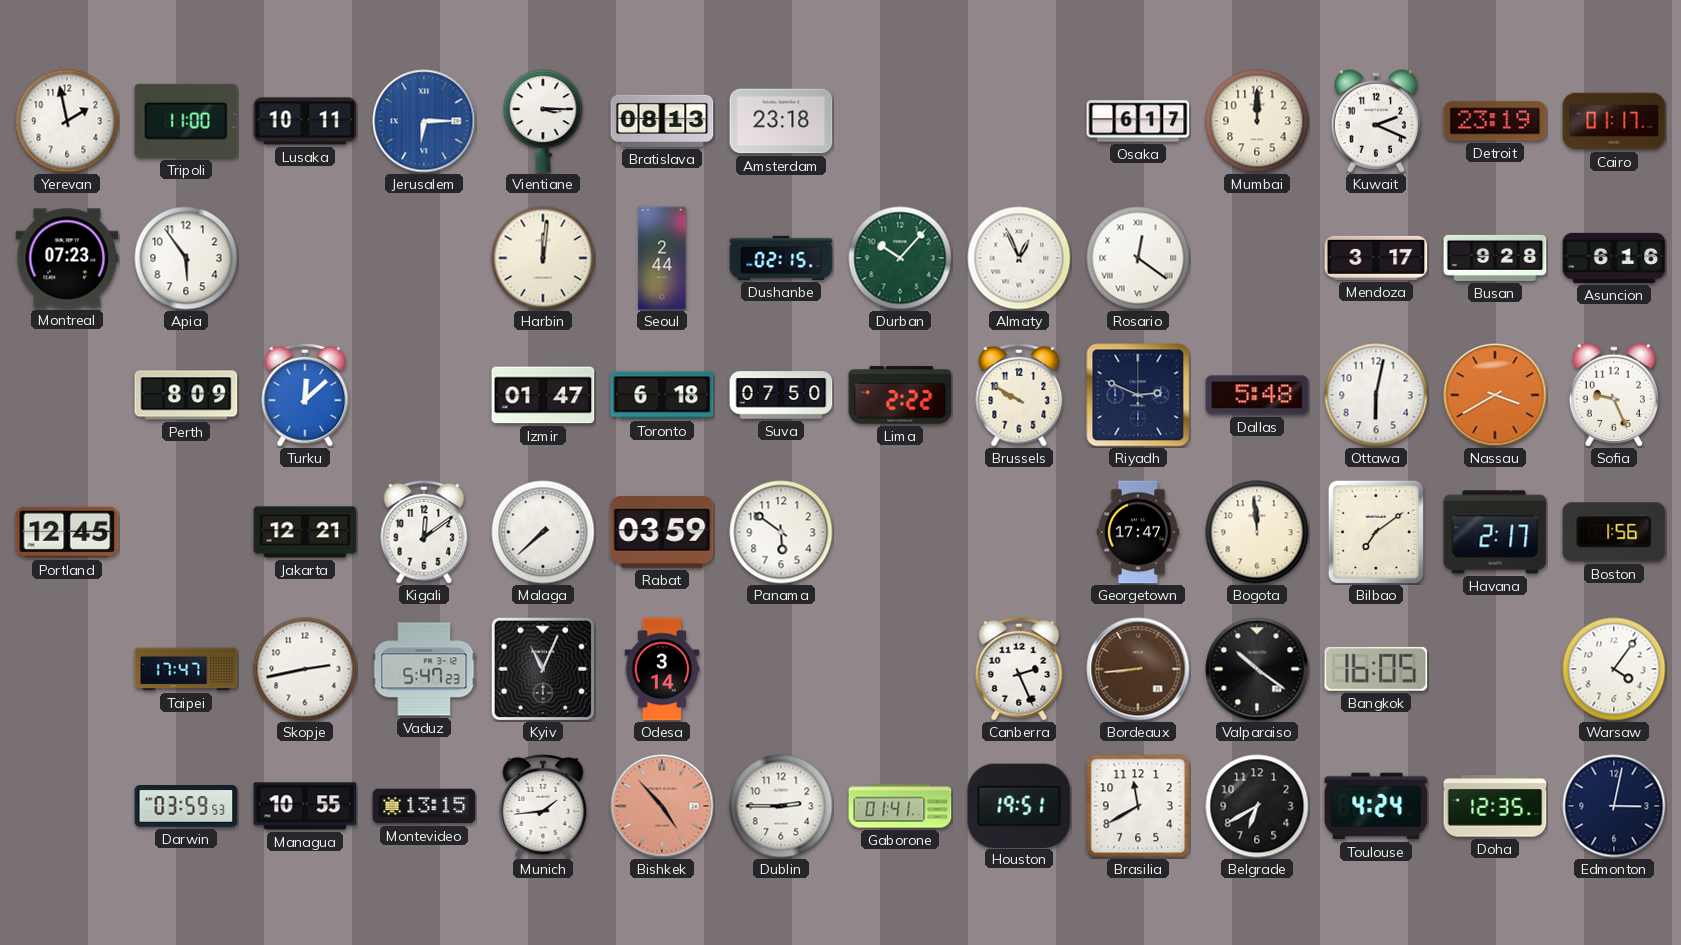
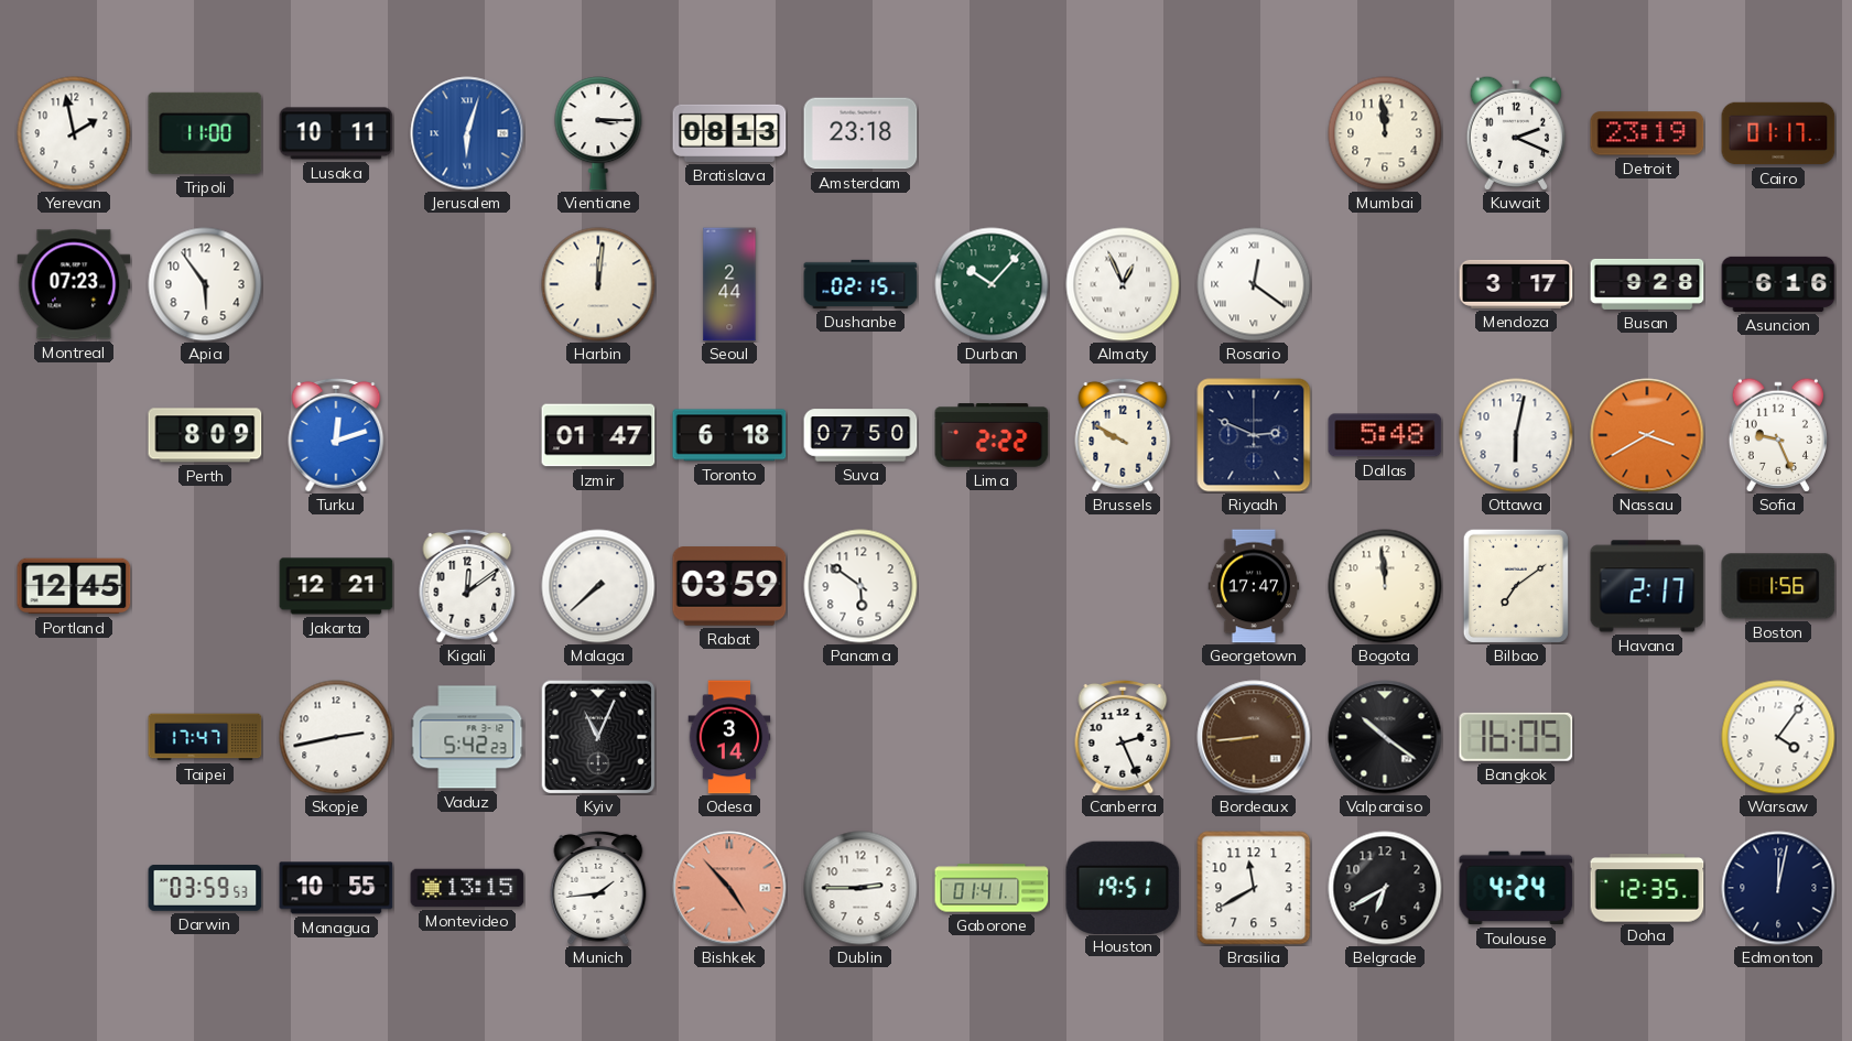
Jerusalem: 6:15 -> 6:03 (467, 133)
Osaka: 6:17 -> none (1138, 121)
Mumbai: 12:00 -> 11:59 (1385, 133)
Turku: 12:08 -> 12:12 (336, 435)
Vaduz: 5:47 -> 5:42 (467, 737)
Edmonton: 3:02 -> 12:02 (1778, 888)
